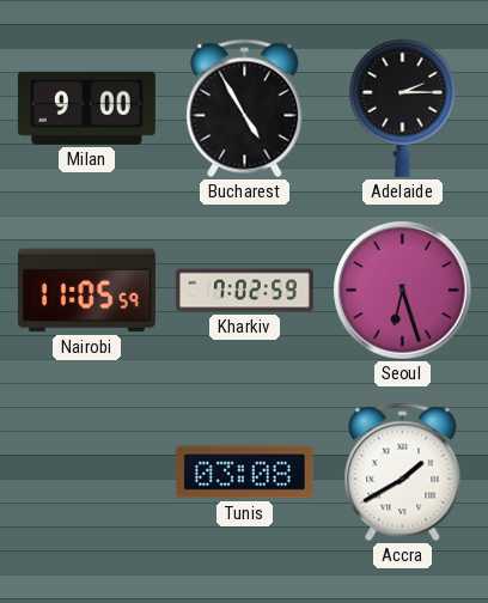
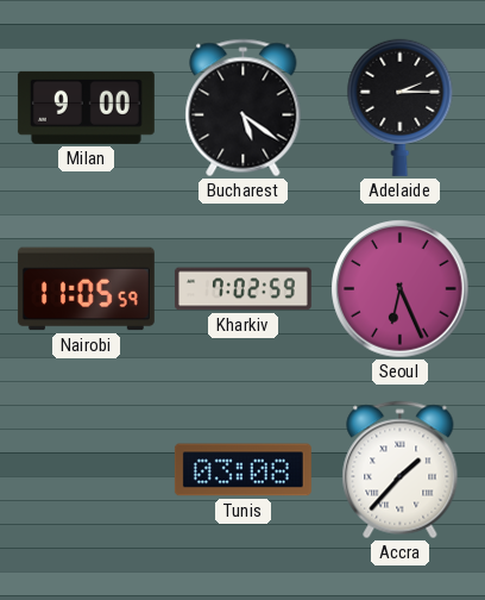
Bucharest: 4:55 -> 5:21 (244, 108)
Seoul: 6:27 -> 6:26 (401, 289)
Accra: 1:40 -> 1:37 (401, 470)
